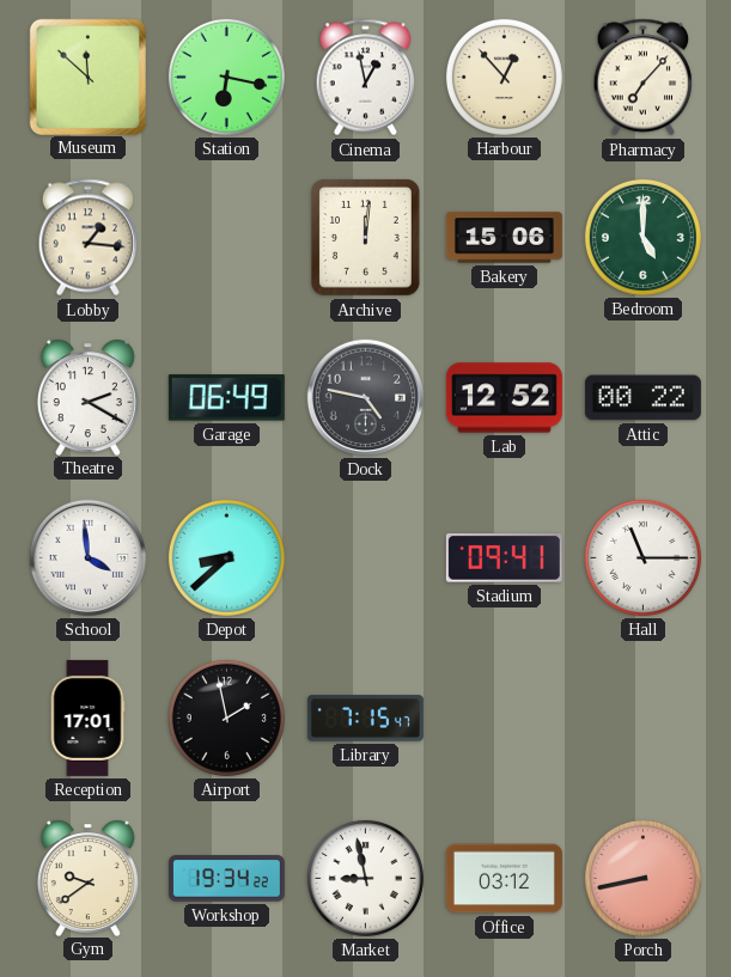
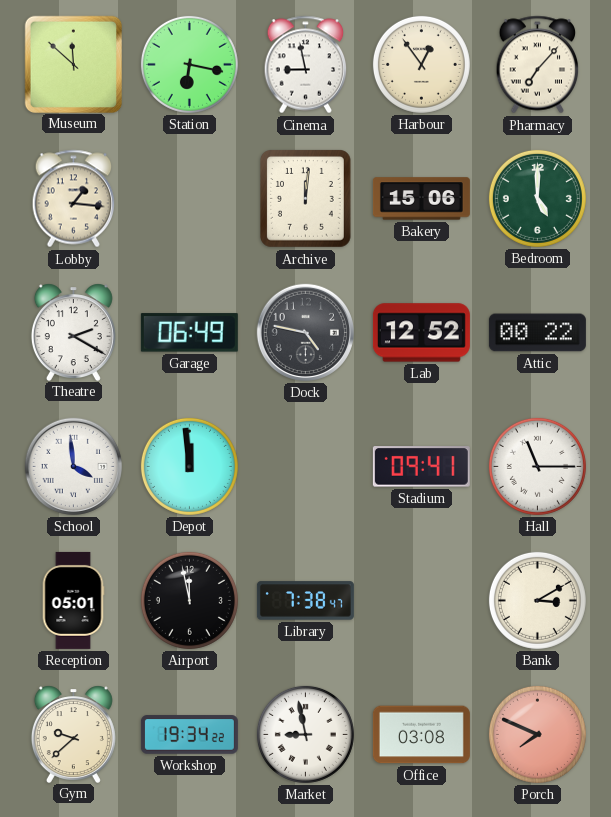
Cinema: 12:58 -> 8:58 (306, 65)
Harbour: 12:53 -> 12:54 (421, 64)
Depot: 8:38 -> 11:59 (189, 466)
Reception: 17:01 -> 05:01 (73, 600)
Airport: 1:58 -> 11:58 (189, 600)
Library: 7:15 -> 7:38 (305, 601)
Bank: none -> 3:10 (537, 600)
Gym: 9:39 -> 9:38 (73, 734)
Office: 03:12 -> 03:08 (421, 735)
Porch: 8:43 -> 7:49 (537, 734)
